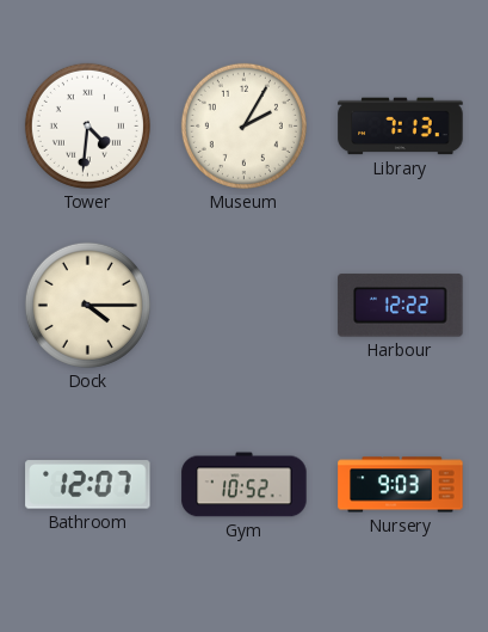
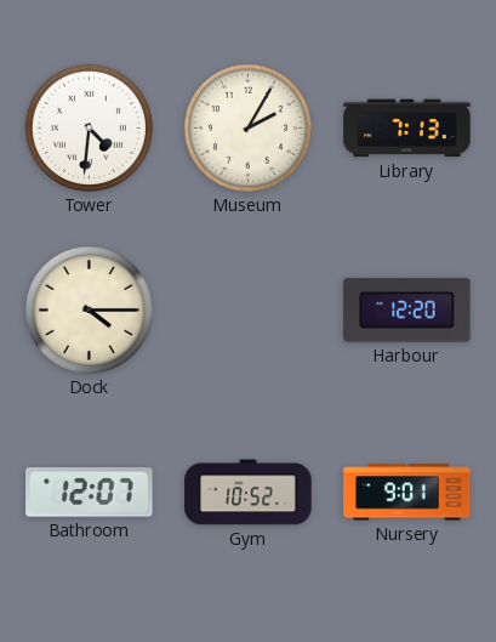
Harbour: 12:22 -> 12:20 (407, 311)
Nursery: 9:03 -> 9:01 (407, 493)
